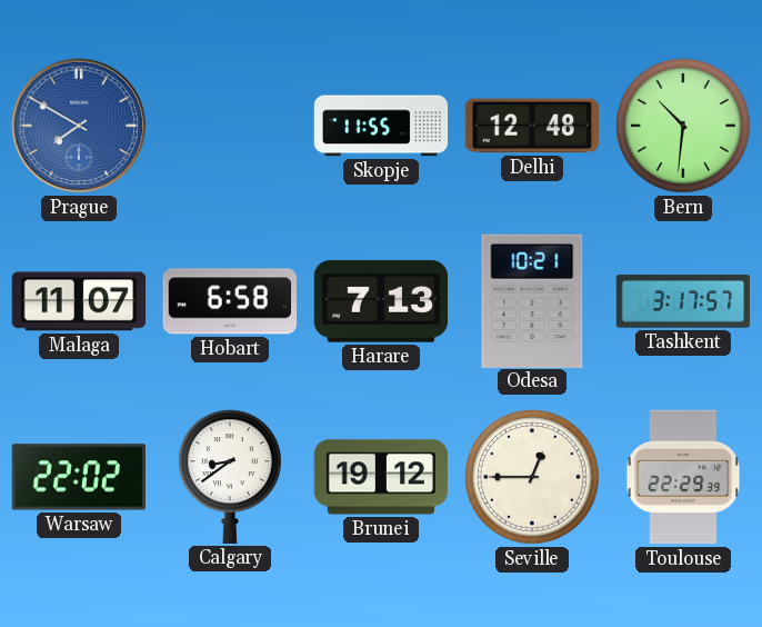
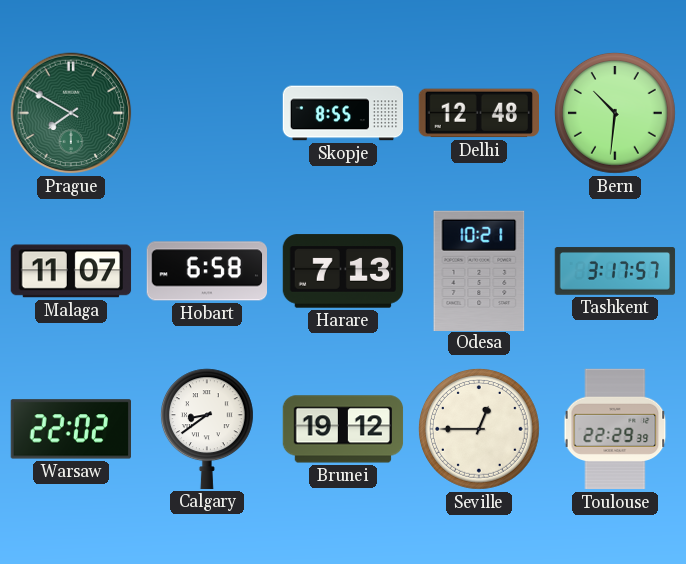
Prague dial: blue -> green (71, 113)
Skopje: 11:55 -> 8:55 (343, 113)
